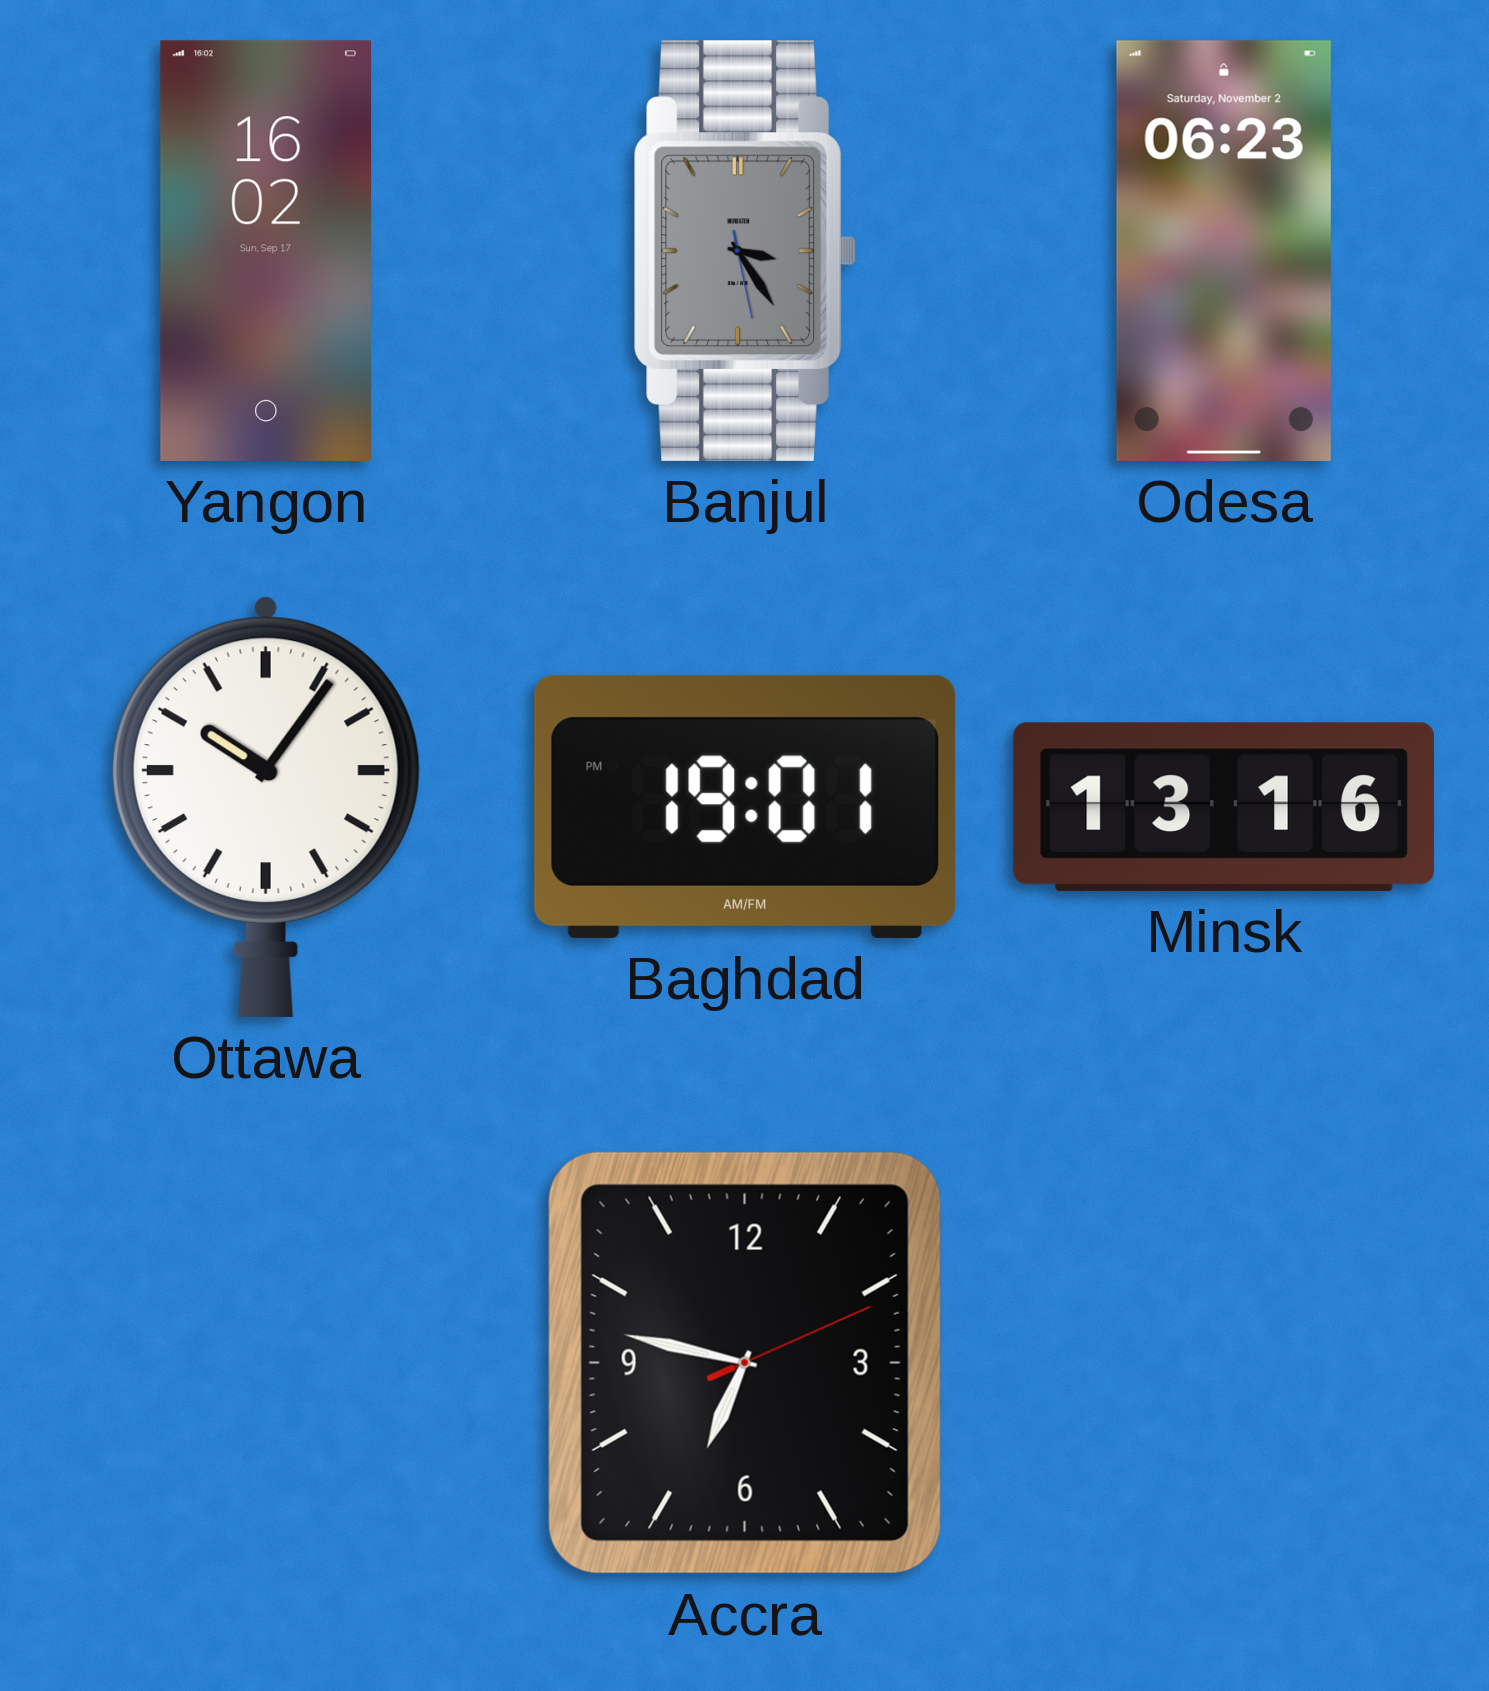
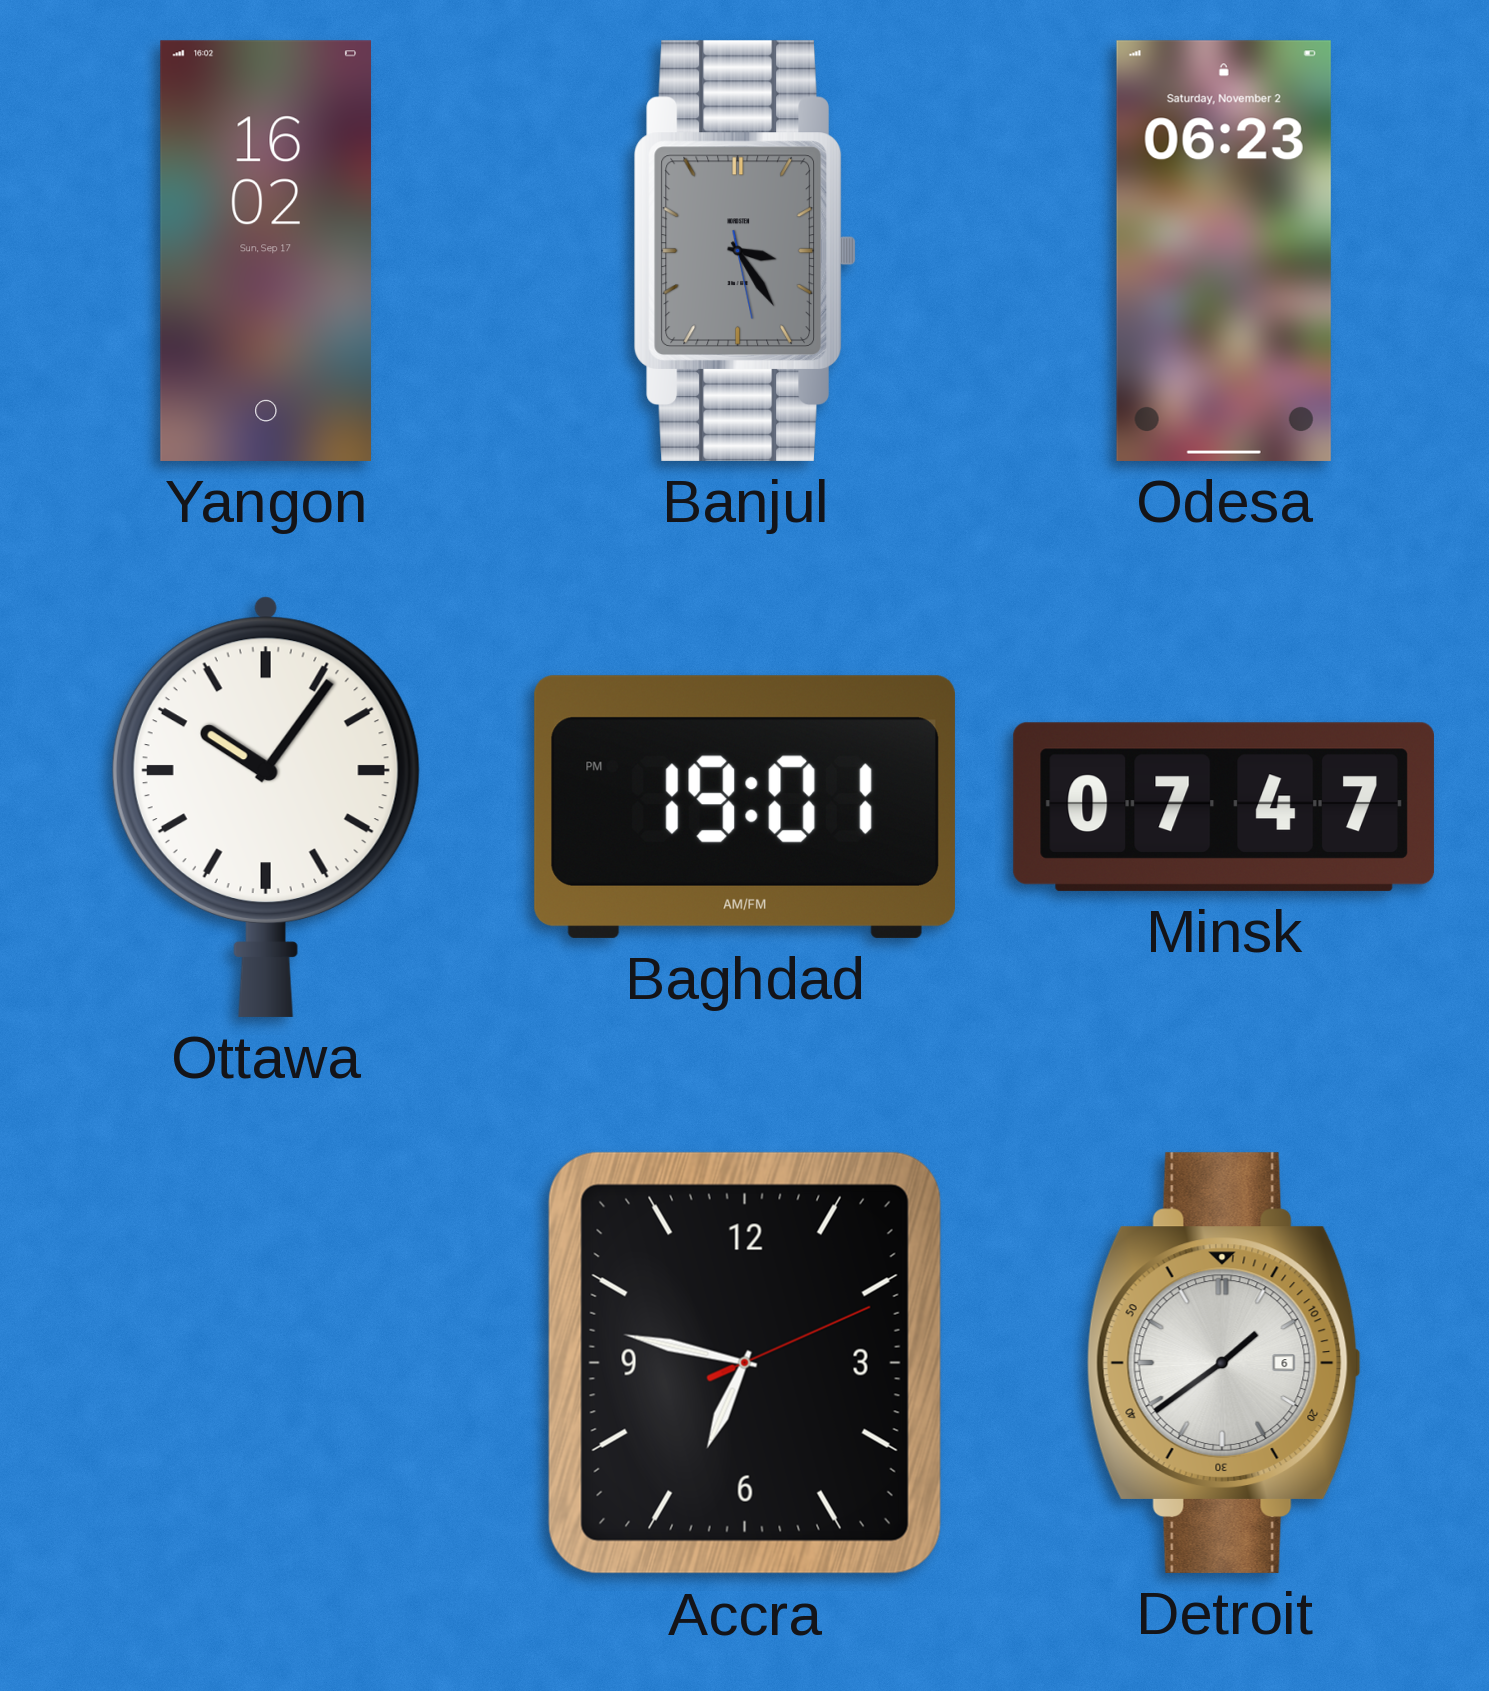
Minsk: 13:16 -> 07:47 (1224, 807)
Detroit: none -> 1:39 (1224, 1363)
